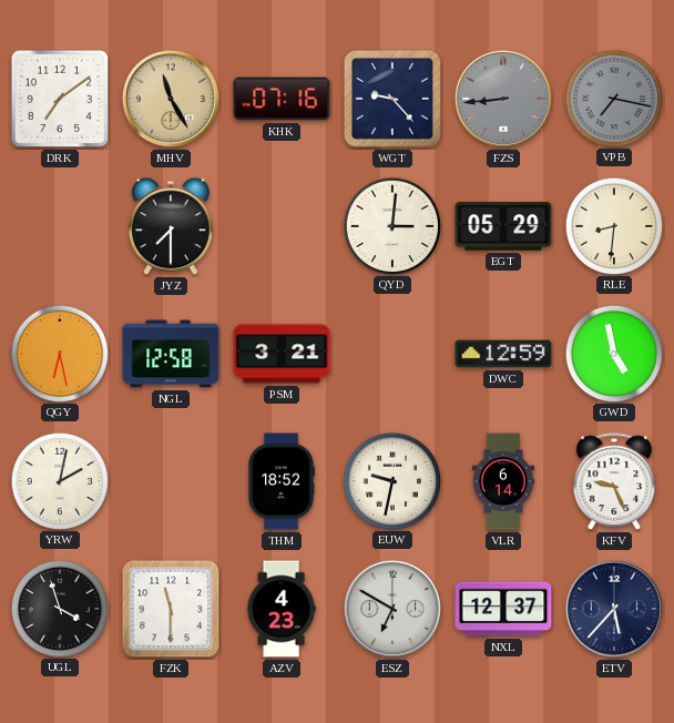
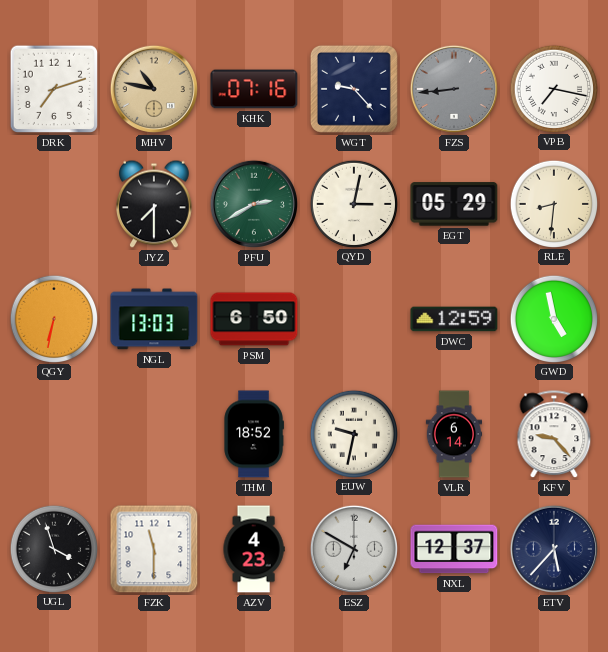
DRK: 7:09 -> 7:12 (54, 89)
MHV: 11:25 -> 10:47 (154, 89)
VPB dial: grey -> white (553, 88)
PFU: none -> 2:40 (254, 204)
QYD: 3:01 -> 3:02 (353, 203)
QGY: 6:28 -> 6:32 (53, 318)
NGL: 12:58 -> 13:03 (154, 319)
PSM: 3:21 -> 6:50 (254, 319)
YRW: 2:02 -> none (59, 480)
KFV: 9:26 -> 9:23 (554, 435)
